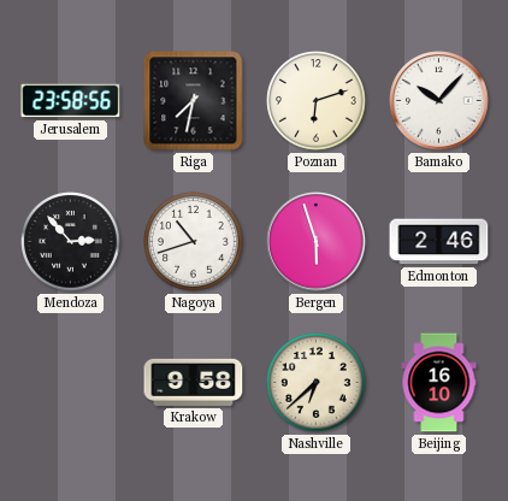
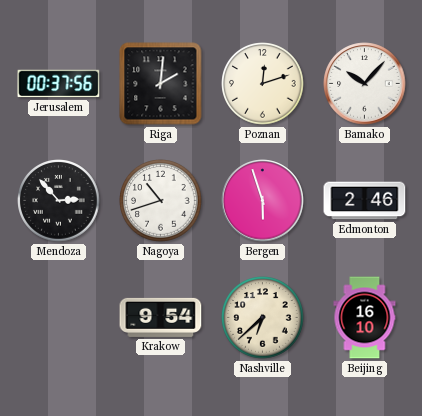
Jerusalem: 23:58 -> 00:37 (59, 84)
Riga: 7:32 -> 2:01 (161, 84)
Poznan: 6:12 -> 12:12 (263, 84)
Krakow: 9:58 -> 9:54 (161, 317)
